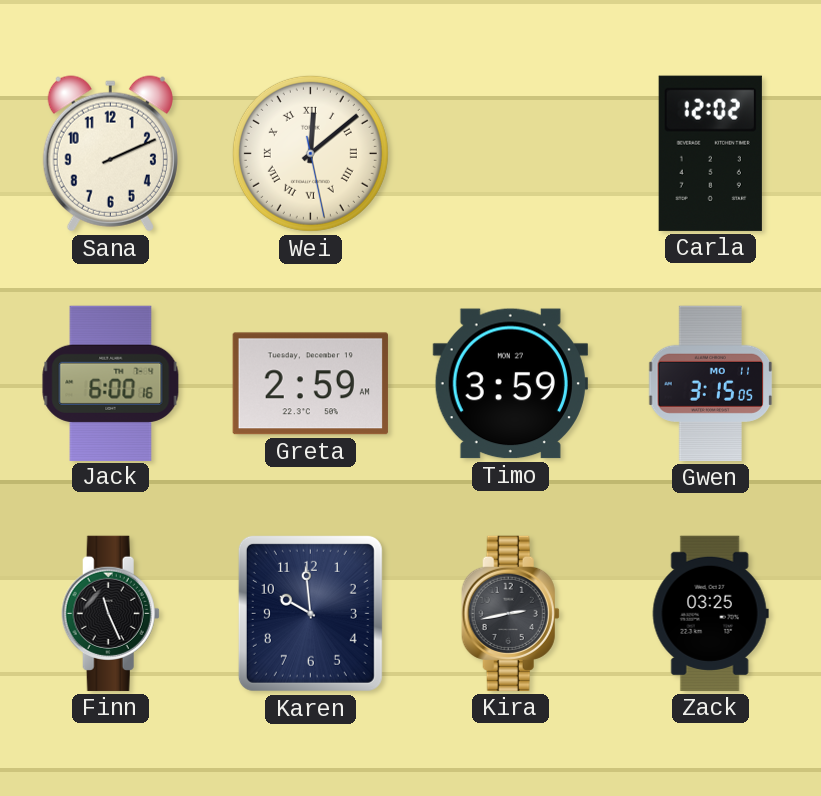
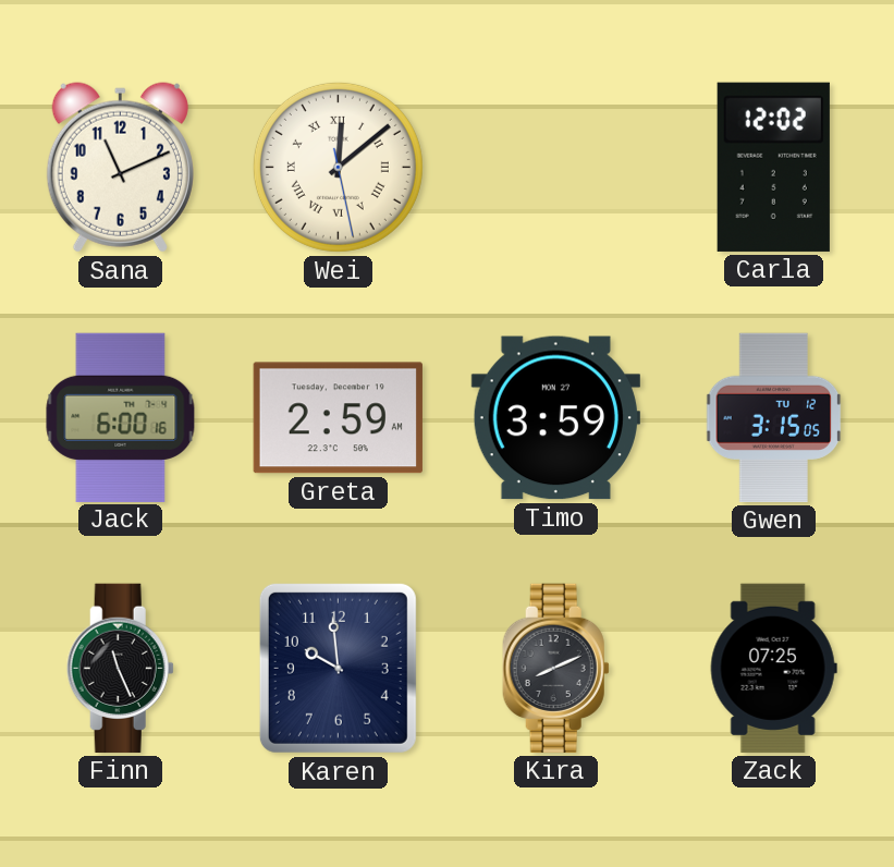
Sana: 2:11 -> 11:11 (120, 168)
Gwen date: MO 11 -> TU 12 (774, 417)
Kira: 2:43 -> 8:11 (555, 668)
Zack: 03:25 -> 07:25 (773, 668)
